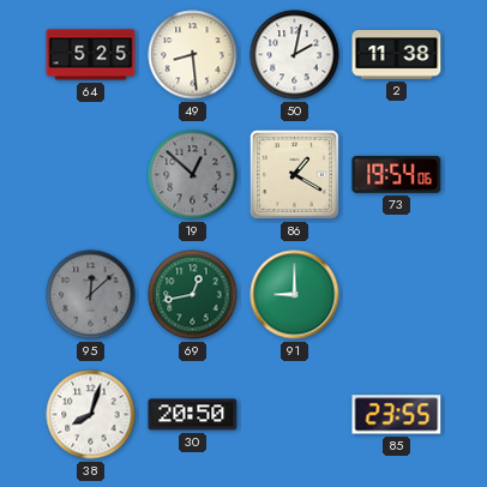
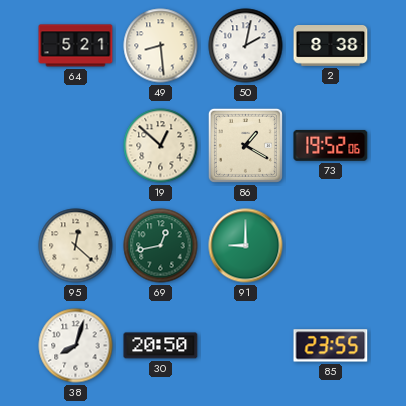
64: 5:25 -> 5:21 (76, 46)
2: 11:38 -> 8:38 (331, 46)
19 dial: grey -> cream (161, 146)
73: 19:54 -> 19:52 (331, 145)
95: 12:08 -> 12:22 (76, 246)
95 dial: grey -> cream (76, 246)
